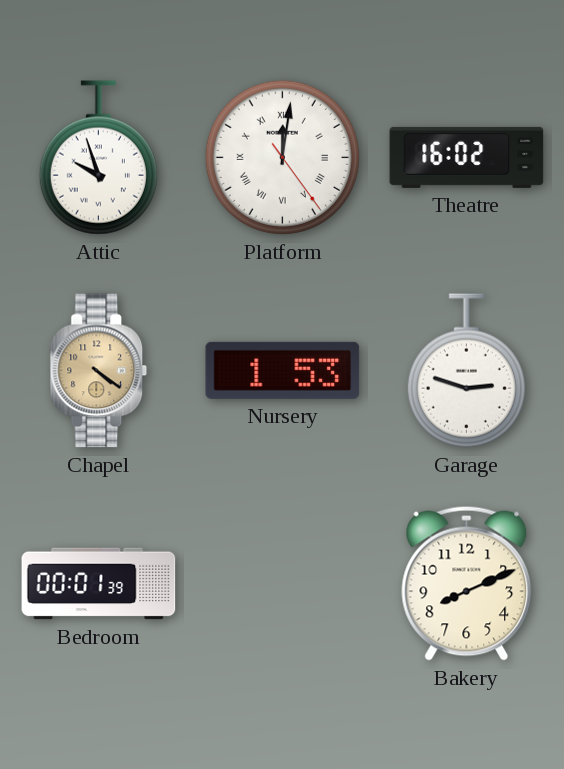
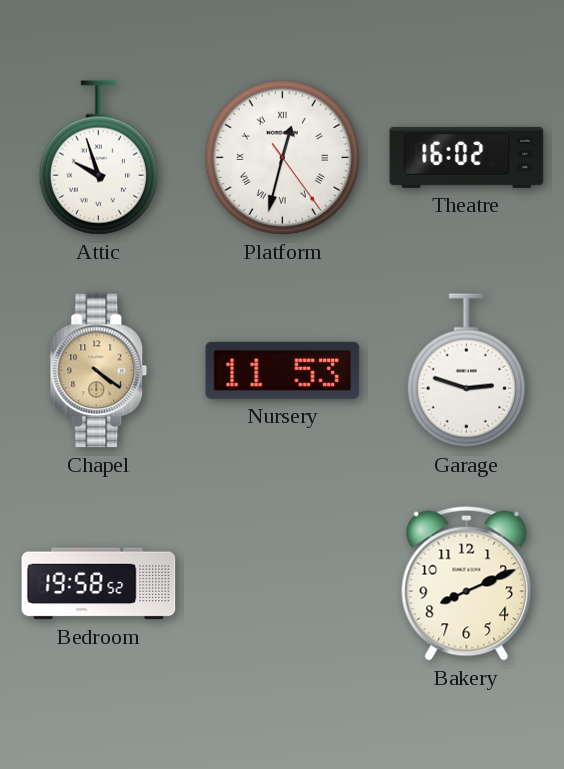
Platform: 12:01 -> 12:32 (282, 157)
Nursery: 1:53 -> 11:53 (283, 370)
Bedroom: 00:01 -> 19:58 (99, 584)
